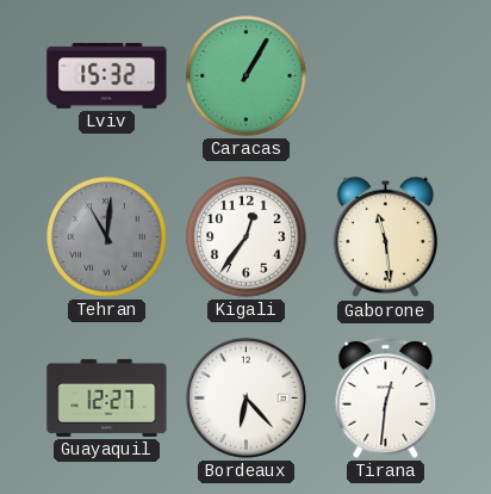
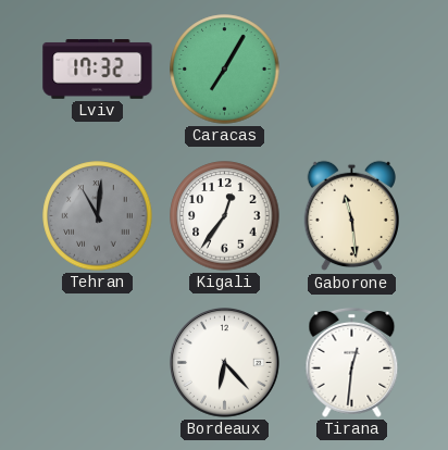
Lviv: 15:32 -> 17:32 (98, 70)
Caracas: 1:05 -> 7:05 (225, 70)
Guayaquil: 12:27 -> none (107, 397)
